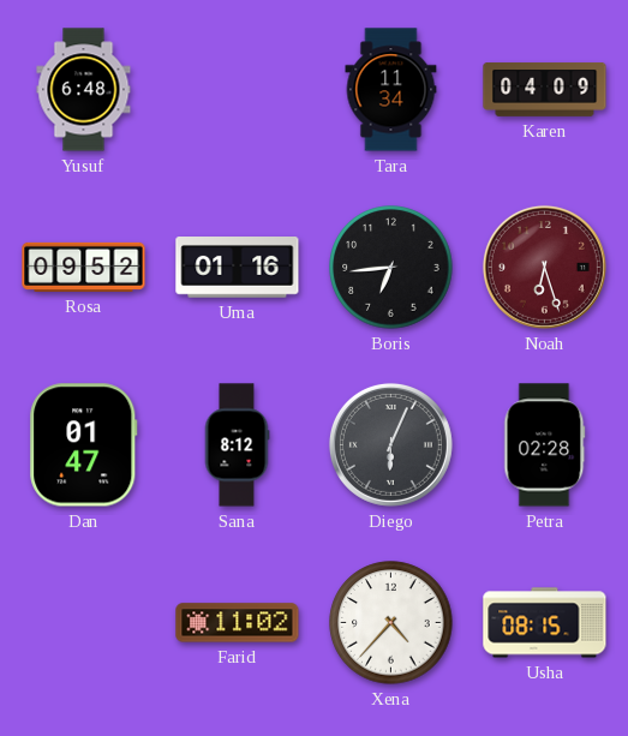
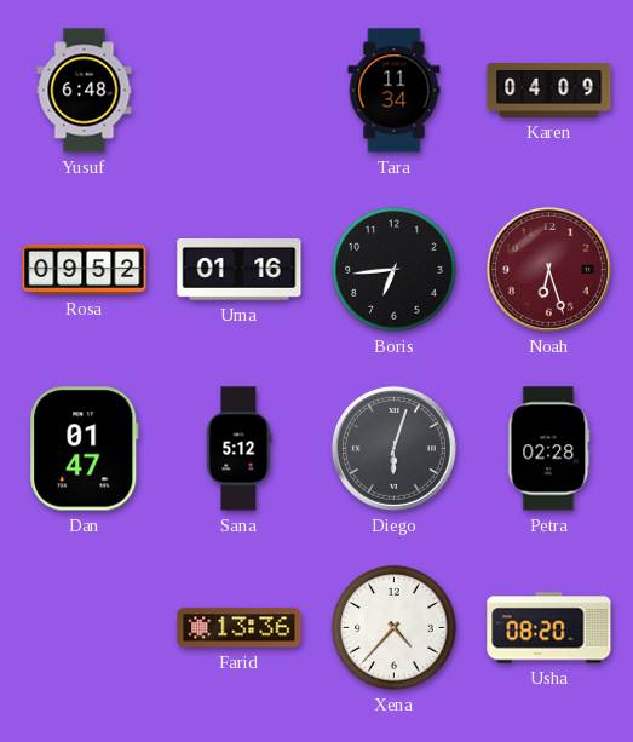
Sana: 8:12 -> 5:12 (238, 449)
Diego: 6:04 -> 6:03 (393, 448)
Farid: 11:02 -> 13:36 (240, 628)
Usha: 08:15 -> 08:20 (549, 628)
